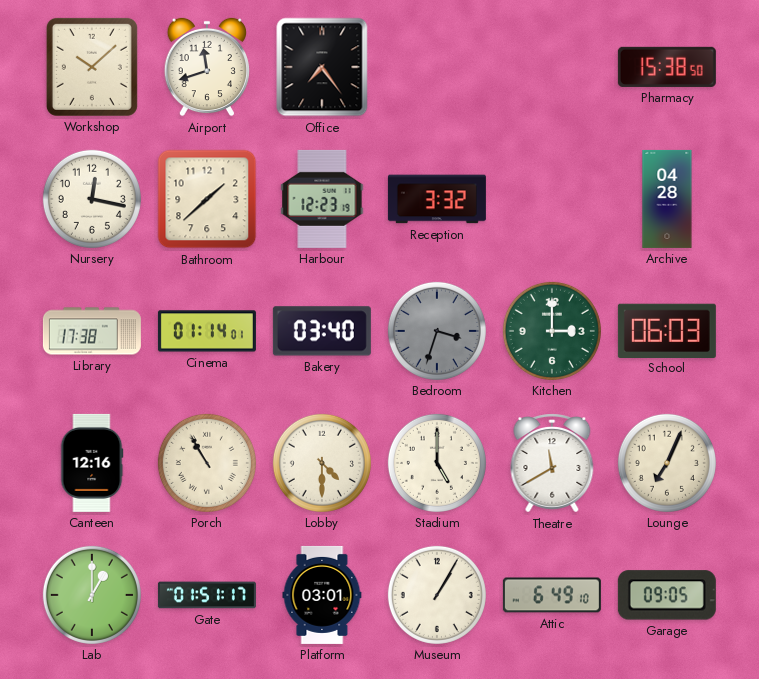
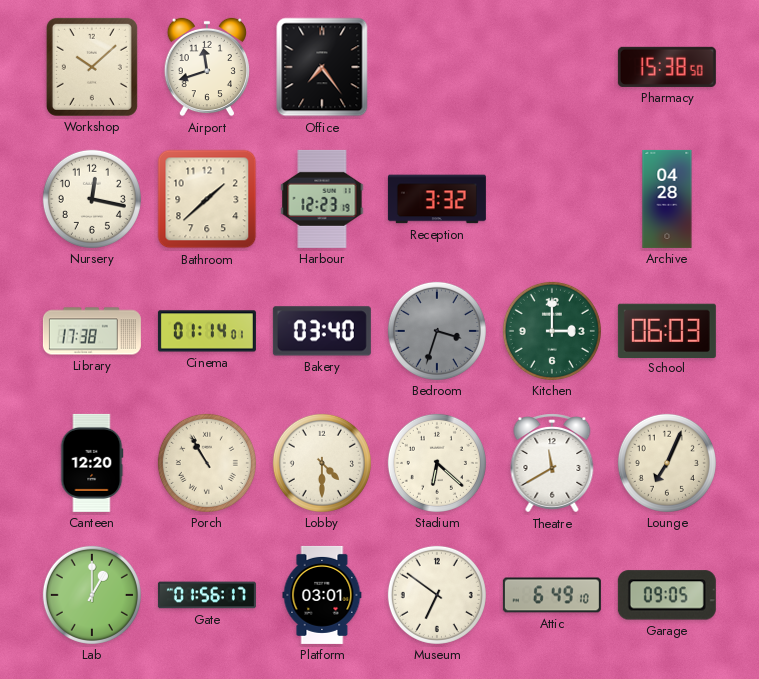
Canteen: 12:16 -> 12:20 (92, 463)
Stadium: 5:00 -> 6:22 (437, 463)
Gate: 01:51 -> 01:56 (207, 595)
Museum: 1:05 -> 6:51 (437, 595)
